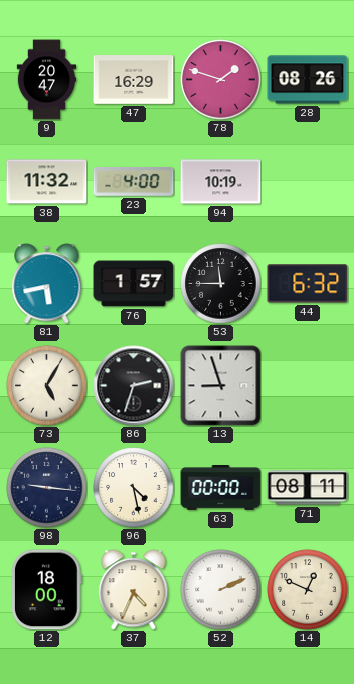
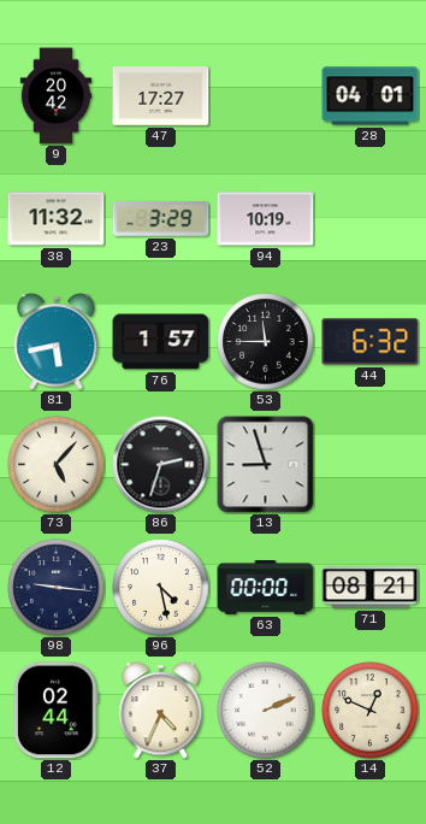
9: 20:47 -> 20:42 (57, 96)
47: 16:29 -> 17:27 (161, 96)
78: 1:48 -> none (221, 80)
28: 08:26 -> 04:01 (371, 96)
23: 4:00 -> 3:29 (161, 219)
73: 5:05 -> 5:07 (57, 465)
71: 08:11 -> 08:21 (371, 588)
12: 18:00 -> 02:44 (57, 711)
